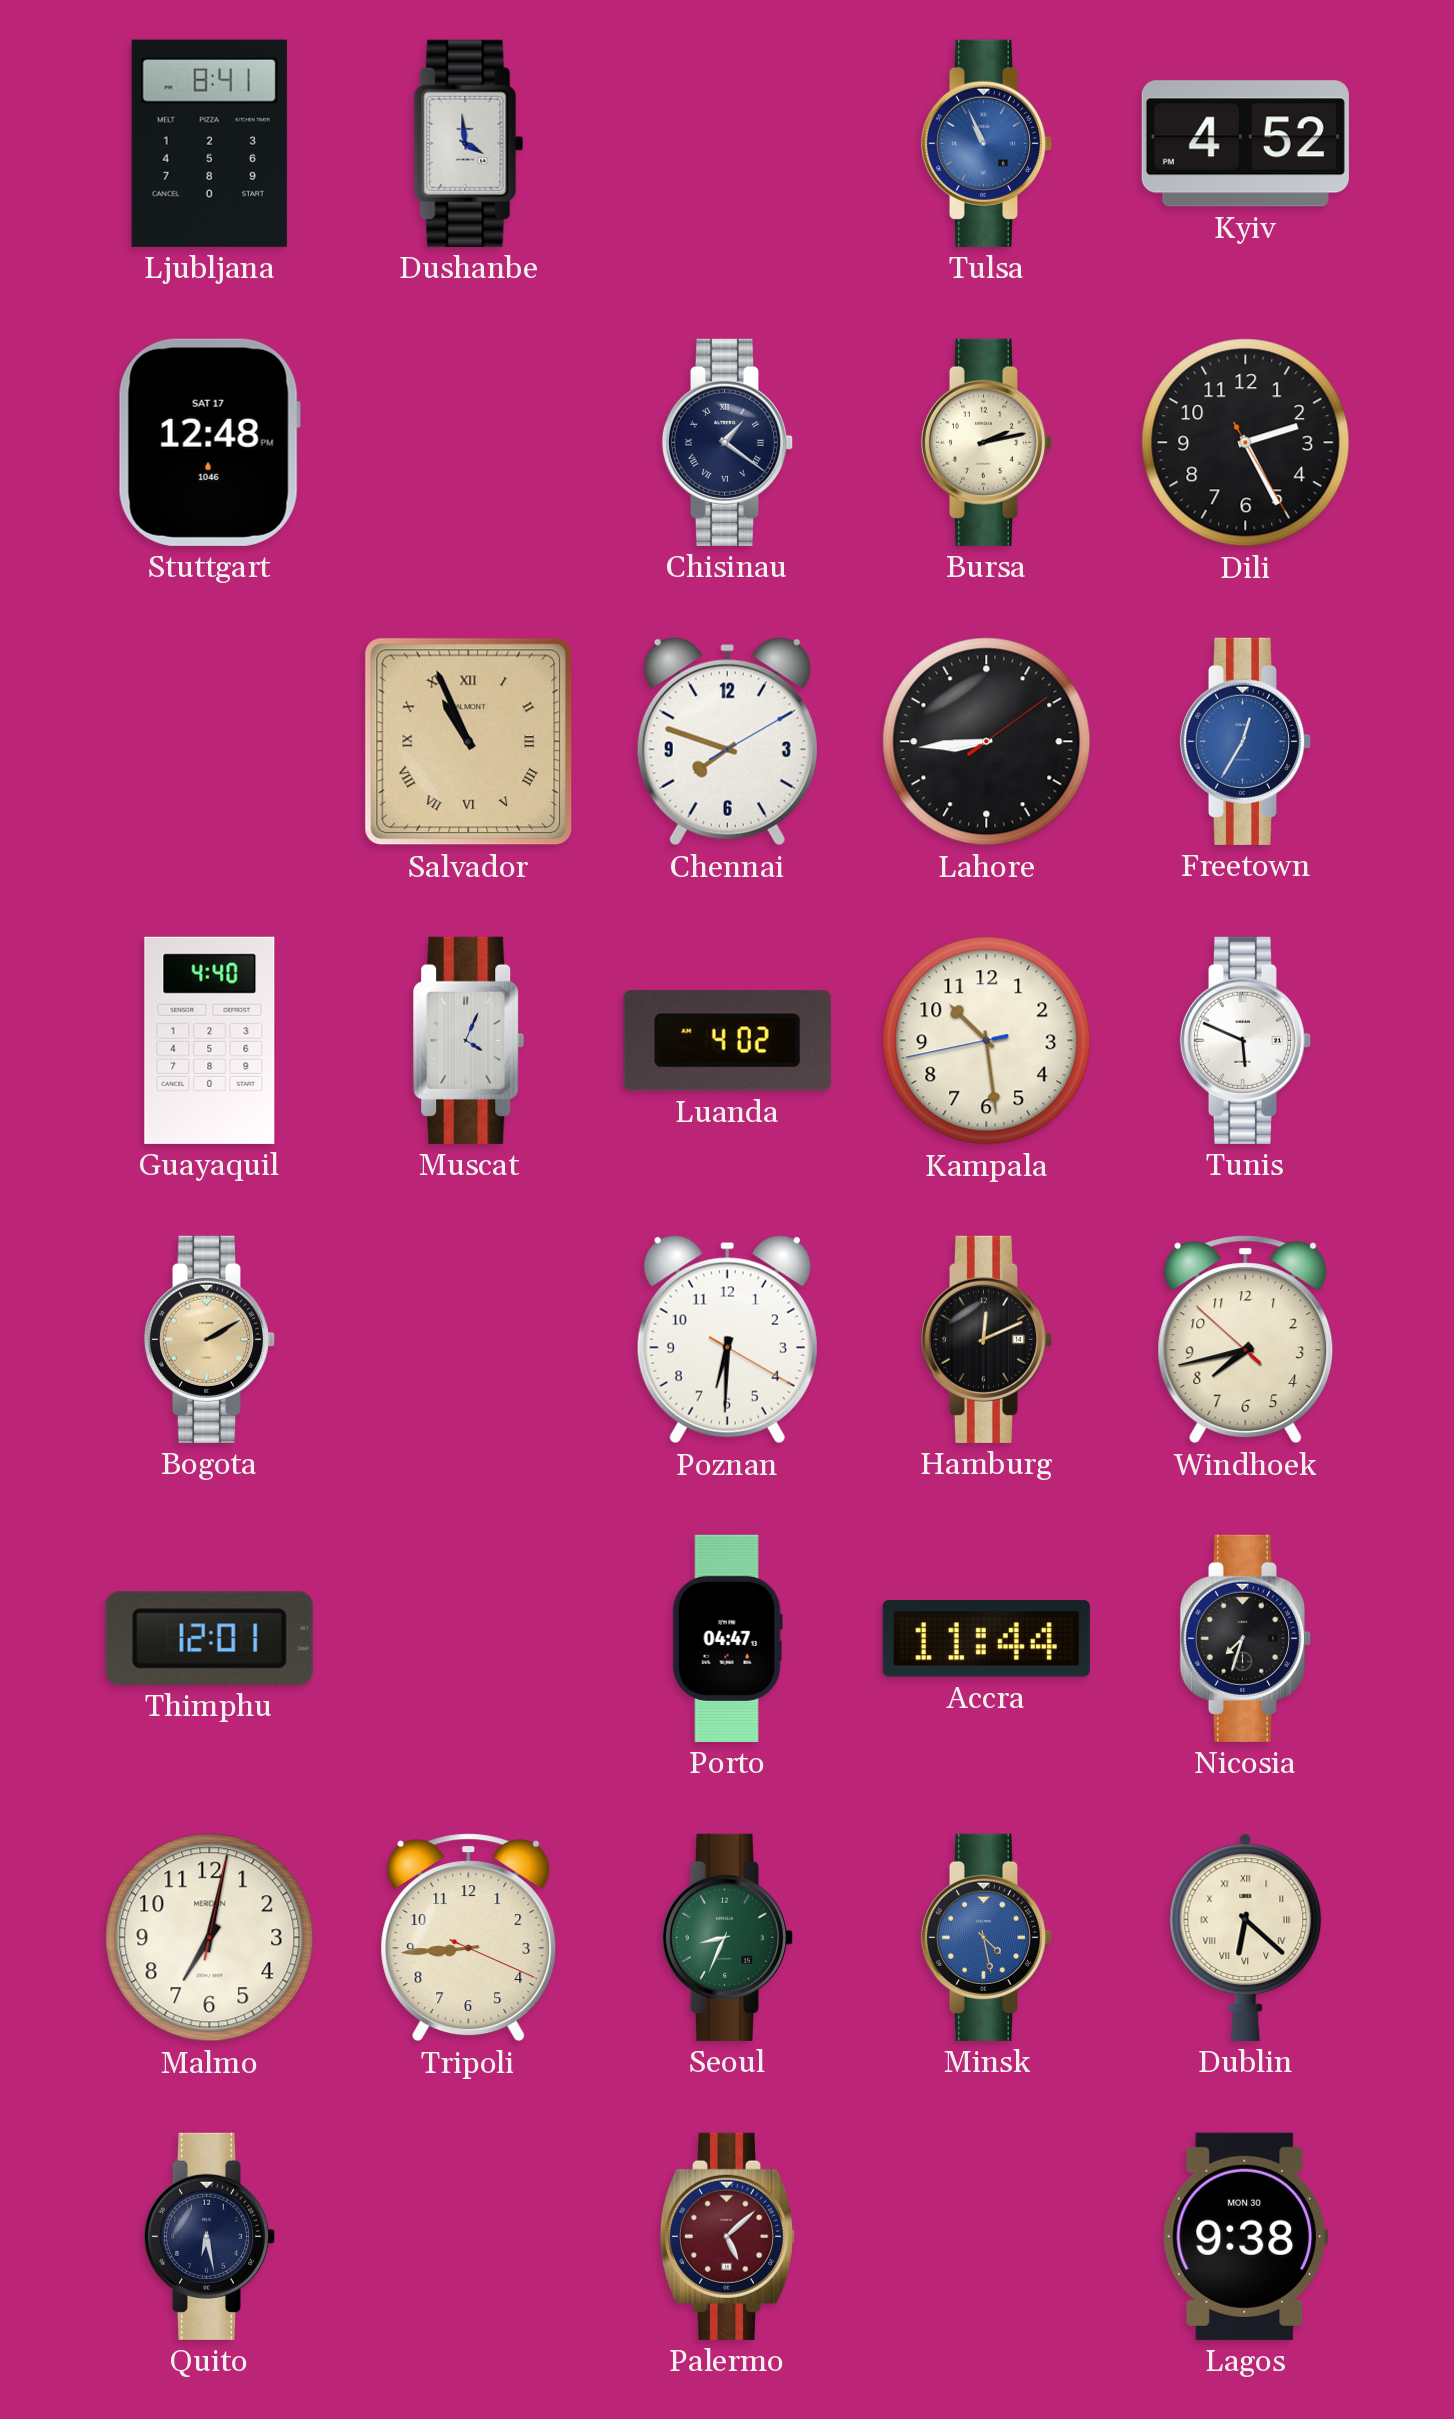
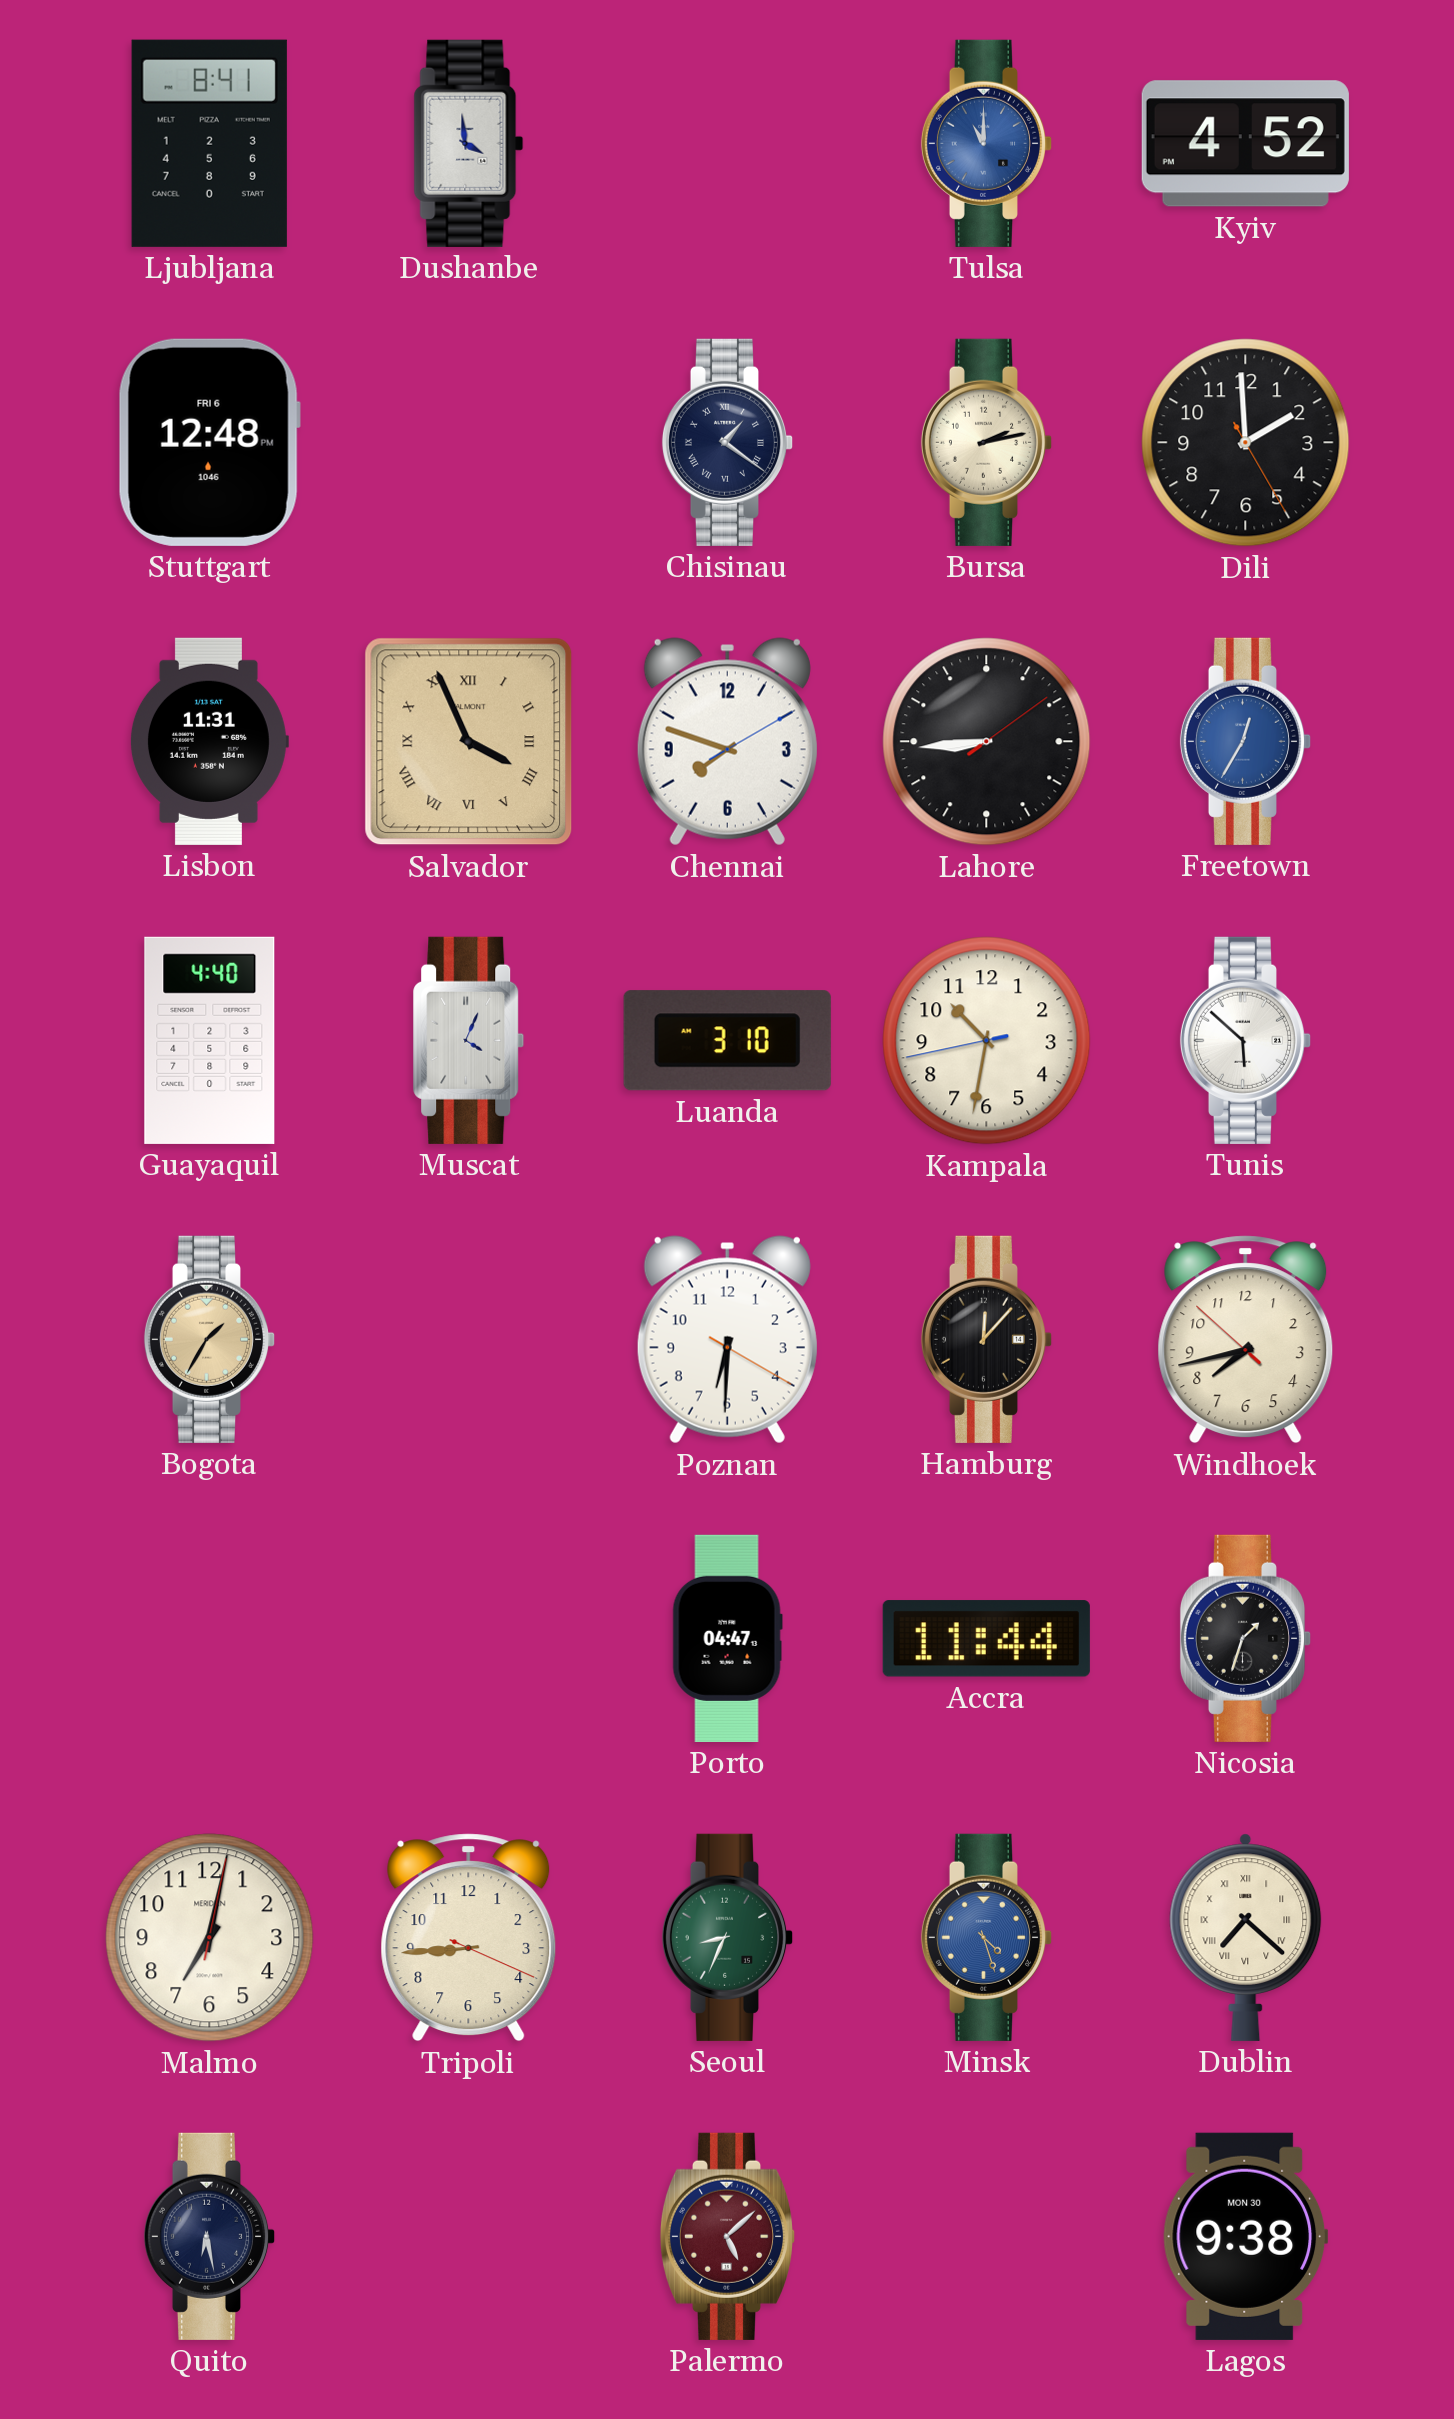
Tulsa: 10:56 -> 11:00 (987, 143)
Stuttgart date: SAT 17 -> FRI 6 (209, 442)
Dili: 2:25 -> 1:59 (1246, 443)
Lisbon: none -> 11:31 (209, 741)
Salvador: 10:56 -> 3:56 (469, 742)
Luanda: 4:02 -> 3:10 (727, 1041)
Kampala: 10:28 -> 10:31 (987, 1041)
Tunis: 5:49 -> 5:52 (1246, 1040)
Bogota: 2:10 -> 1:35 (210, 1339)
Hamburg: 12:11 -> 12:07 (987, 1339)
Thimphu: 12:01 -> none (209, 1638)
Nicosia: 7:33 -> 1:33 (1246, 1638)
Minsk: 4:28 -> 4:27 (987, 1937)
Dublin: 6:22 -> 7:22 (1246, 1937)
